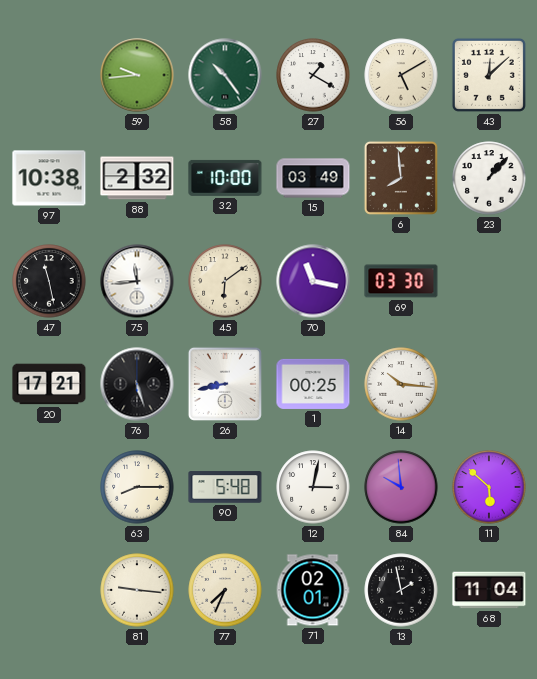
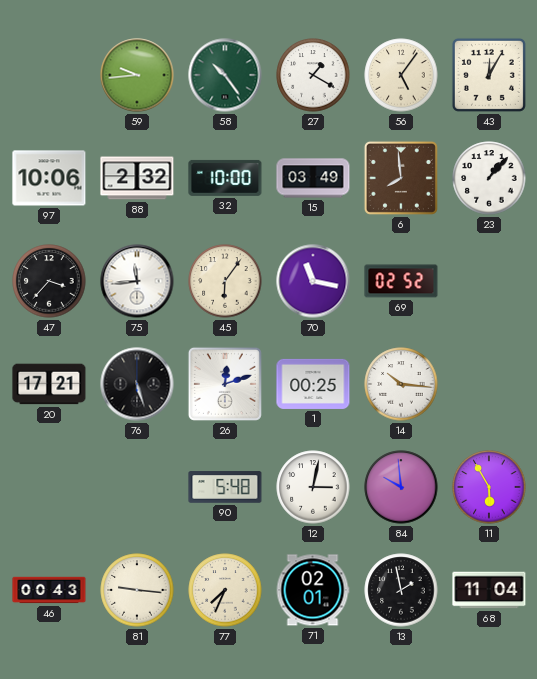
56: 5:10 -> 5:06 (401, 75)
43: 12:08 -> 12:05 (489, 75)
97: 10:38 -> 10:06 (49, 178)
47: 11:28 -> 3:37 (49, 281)
45: 6:09 -> 6:06 (225, 281)
69: 03:30 -> 02:52 (401, 281)
26: 8:43 -> 12:12 (225, 384)
63: 8:15 -> none (137, 487)
11: 5:52 -> 5:55 (489, 487)
46: none -> 00:43 (49, 590)
